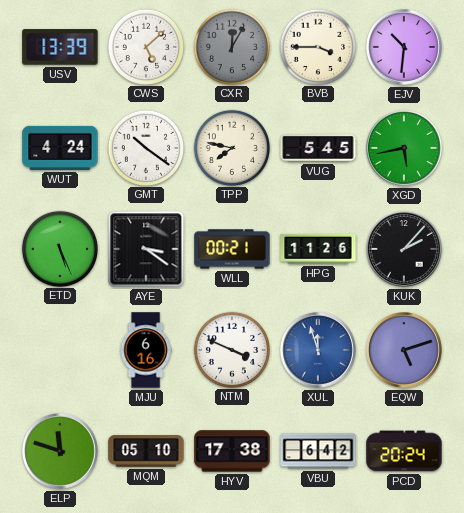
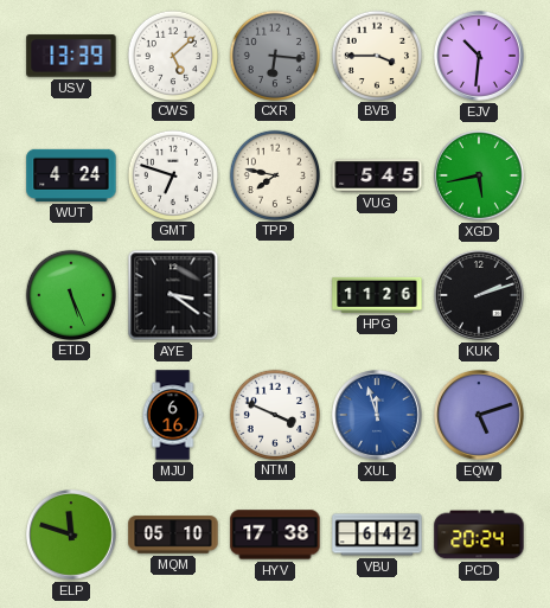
CXR: 12:05 -> 6:16 (274, 55)
GMT: 10:21 -> 6:48 (172, 174)
WLL: 00:21 -> none (232, 249)
KUK: 2:07 -> 2:12 (480, 296)
